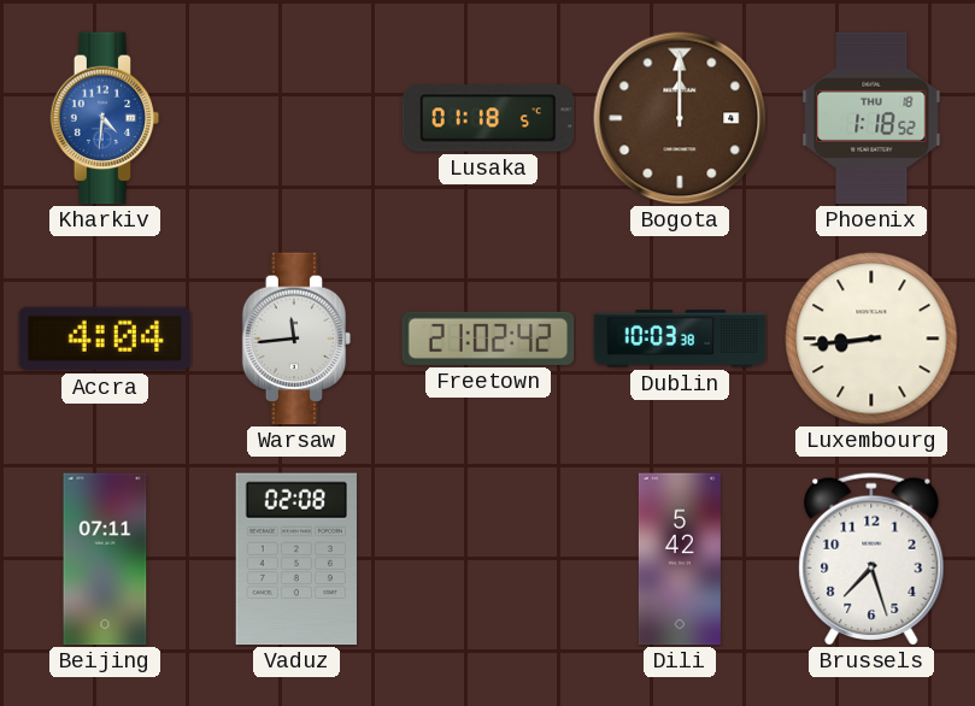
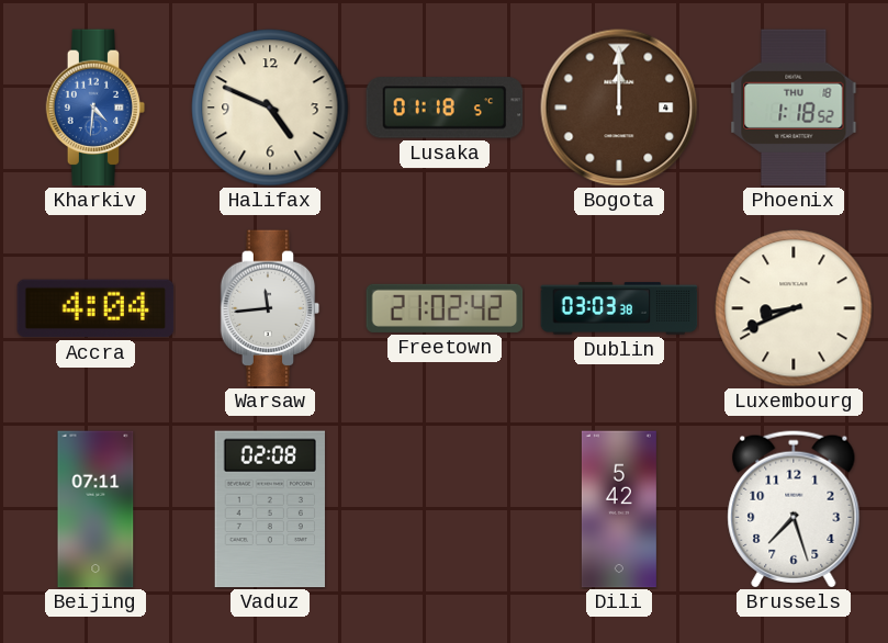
Halifax: none -> 4:49 (270, 108)
Dublin: 10:03 -> 03:03 (619, 308)
Luxembourg: 8:44 -> 8:41 (794, 308)
